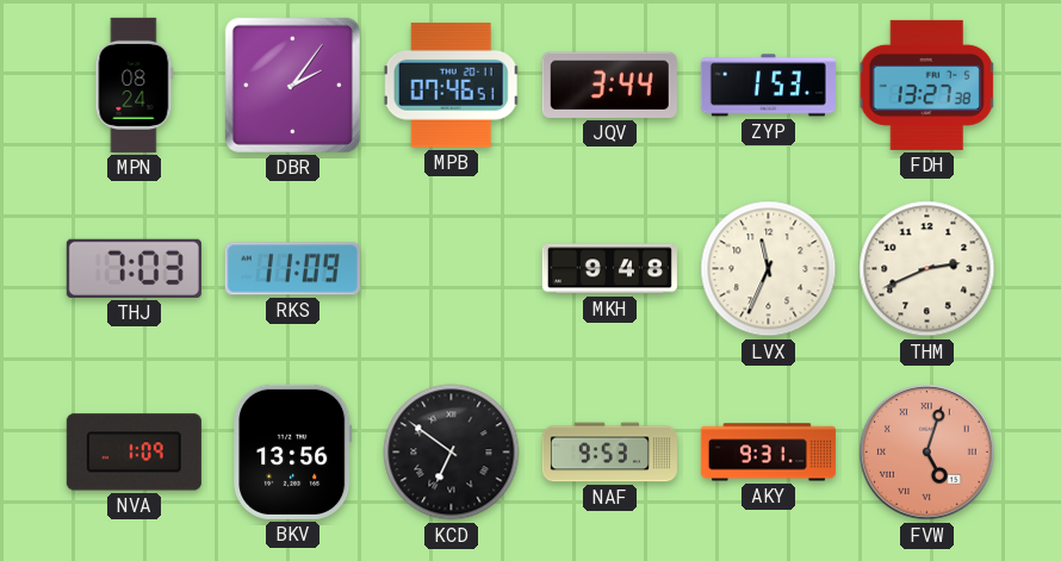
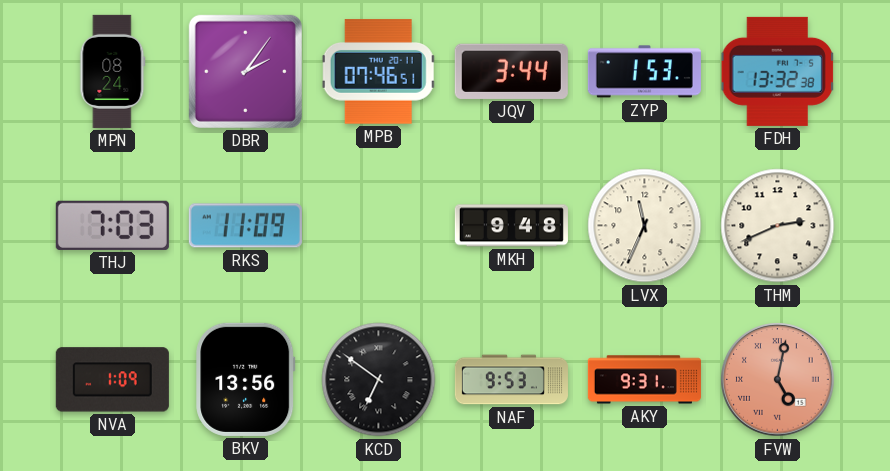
FDH: 13:27 -> 13:32 (777, 71)
FVW: 5:03 -> 5:02 (778, 380)
